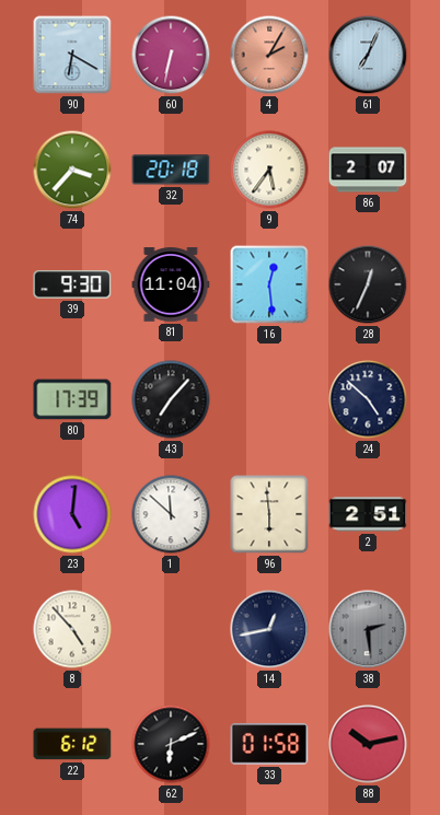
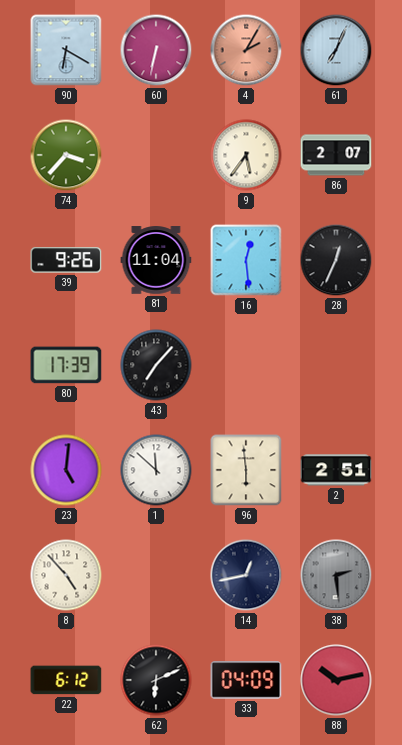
32: 20:18 -> none (171, 170)
39: 9:30 -> 9:26 (66, 260)
24: 4:52 -> none (368, 399)
33: 01:58 -> 04:09 (246, 680)
